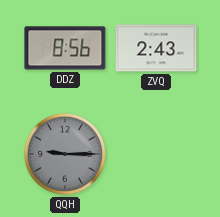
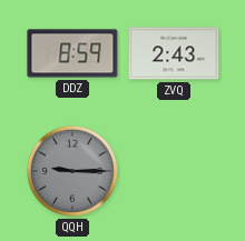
DDZ: 8:56 -> 8:59 (72, 53)
